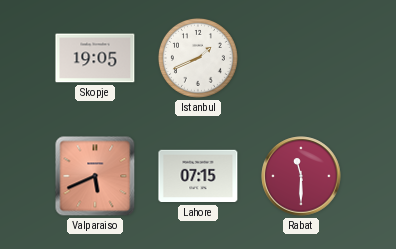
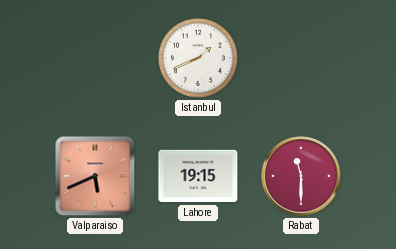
Skopje: 19:05 -> none (95, 58)
Lahore: 07:15 -> 19:15 (198, 176)
